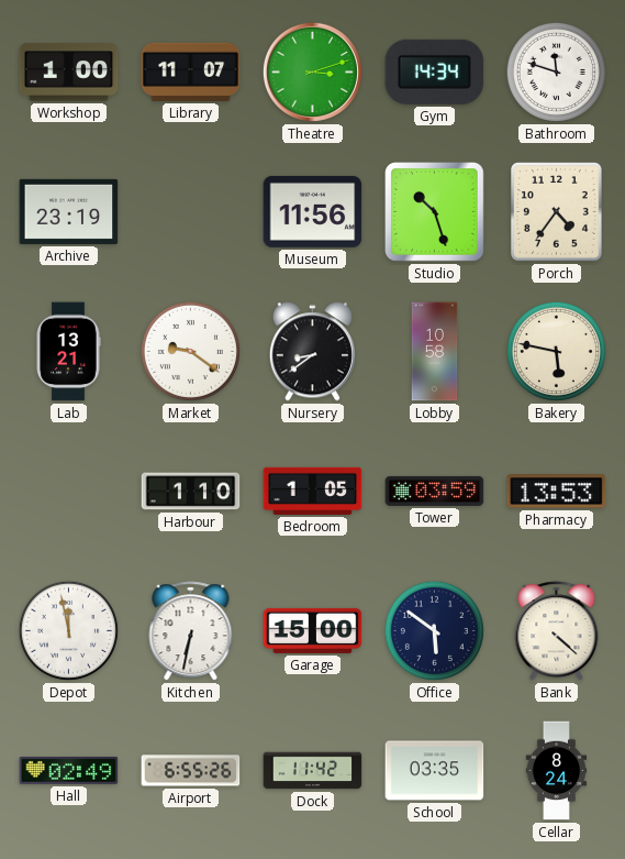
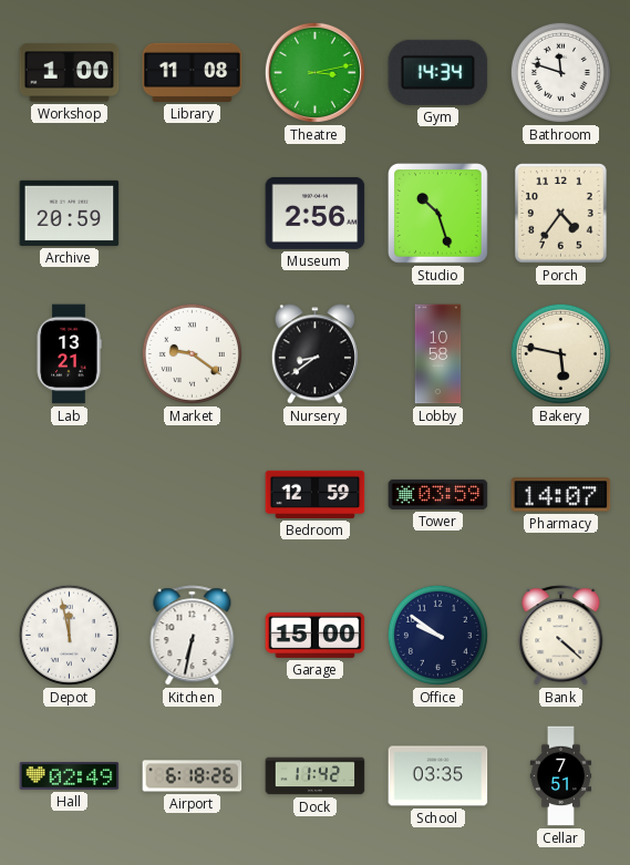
Library: 11:07 -> 11:08 (193, 72)
Theatre: 3:12 -> 3:13 (314, 72)
Archive: 23:19 -> 20:59 (70, 213)
Museum: 11:56 -> 2:56 (316, 213)
Harbour: 1:10 -> none (191, 492)
Bedroom: 1:05 -> 12:59 (316, 494)
Pharmacy: 13:53 -> 14:07 (561, 495)
Office: 5:51 -> 9:51 (437, 635)
Airport: 6:55 -> 6:18 (193, 776)
Cellar: 8:24 -> 7:51 (561, 776)
